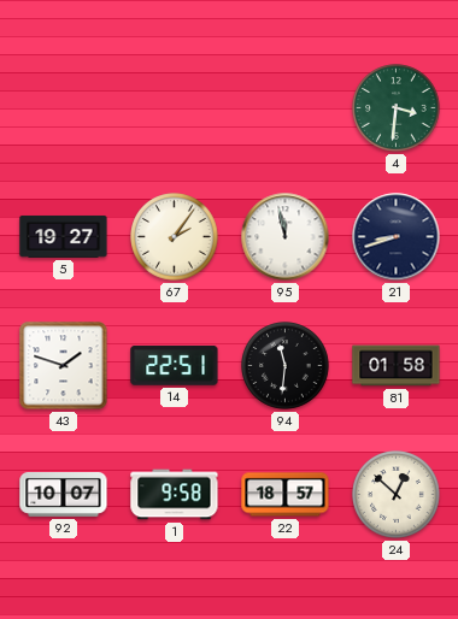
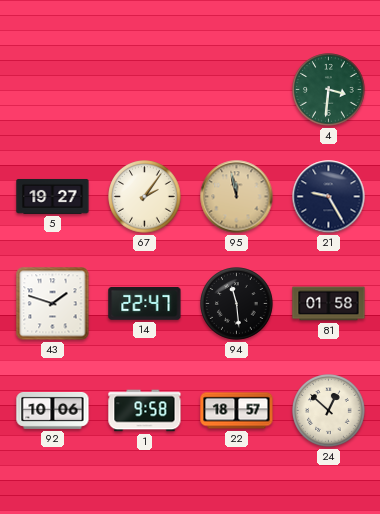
95 dial: white -> champagne (237, 197)
21: 8:42 -> 9:25 (329, 197)
14: 22:51 -> 22:47 (145, 303)
94: 11:31 -> 11:29 (237, 304)
92: 10:07 -> 10:06 (53, 410)
